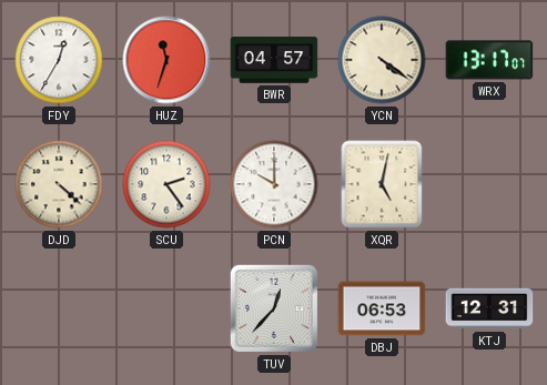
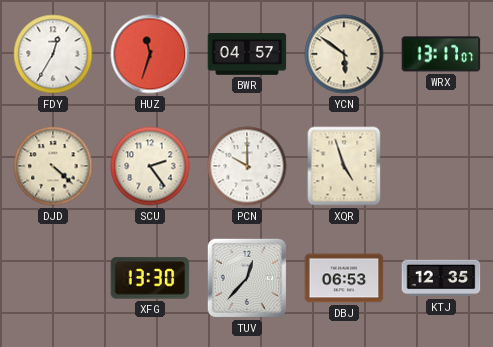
YCN: 4:21 -> 5:51 (344, 54)
XQR: 5:02 -> 4:57 (344, 166)
XFG: none -> 13:30 (150, 278)
KTJ: 12:31 -> 12:35 (441, 278)
